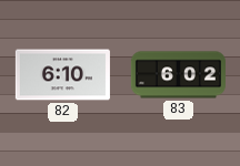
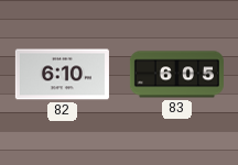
83: 6:02 -> 6:05 (176, 75)
